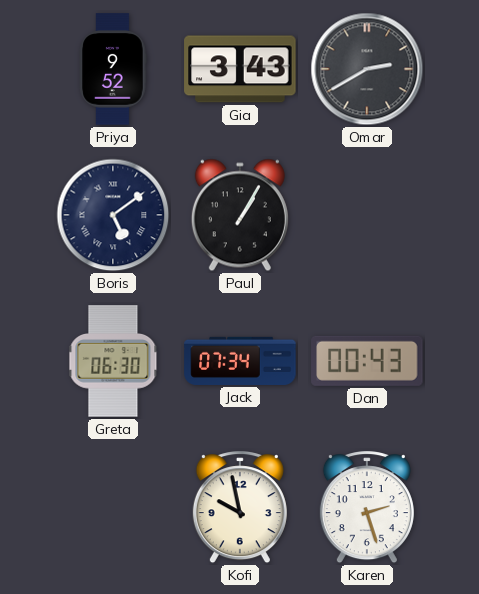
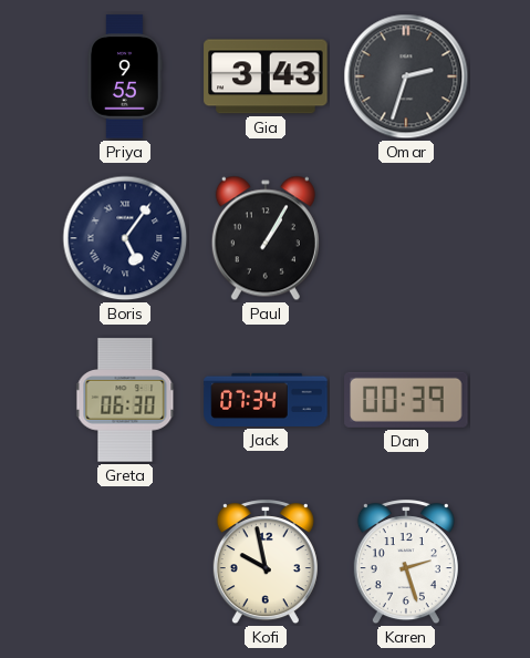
Priya: 9:52 -> 9:55 (125, 76)
Omar: 2:40 -> 2:33 (406, 76)
Boris: 5:09 -> 5:06 (125, 238)
Dan: 00:43 -> 00:39 (406, 400)
